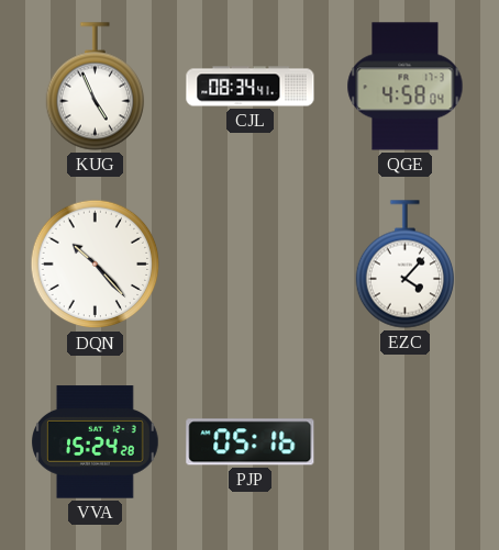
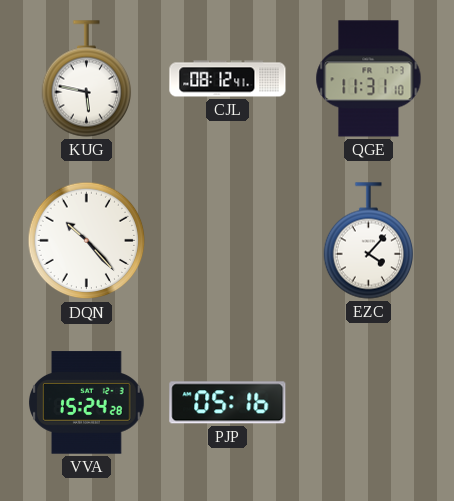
KUG: 4:56 -> 5:47 (87, 79)
CJL: 08:34 -> 08:12 (228, 79)
QGE: 4:58 -> 11:31 (369, 79)
